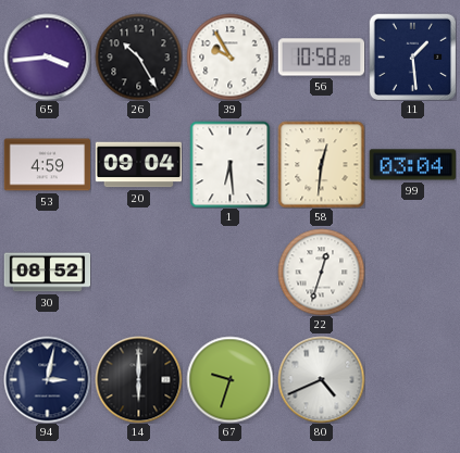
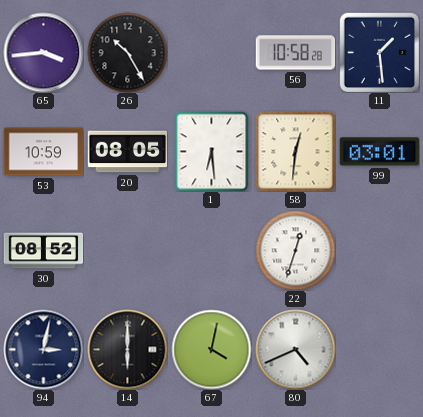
39: 9:55 -> none (229, 56)
53: 4:59 -> 10:59 (43, 152)
20: 09:04 -> 08:05 (127, 152)
99: 03:04 -> 03:01 (379, 152)
67: 9:33 -> 4:02 (211, 349)
